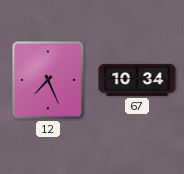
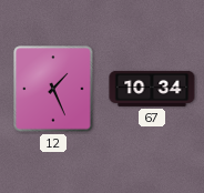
12: 7:26 -> 1:26 (53, 89)
